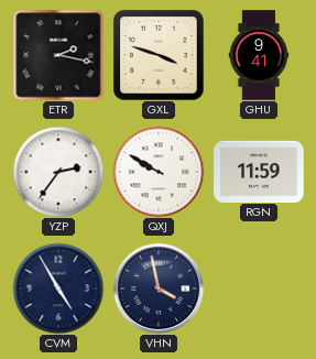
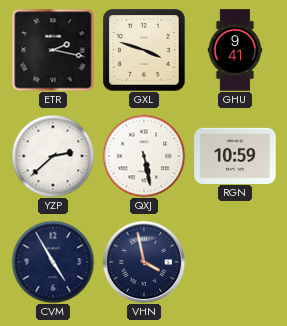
YZP: 2:36 -> 2:38 (53, 156)
QXJ: 9:50 -> 5:28 (144, 156)
RGN: 11:59 -> 10:59 (235, 155)
